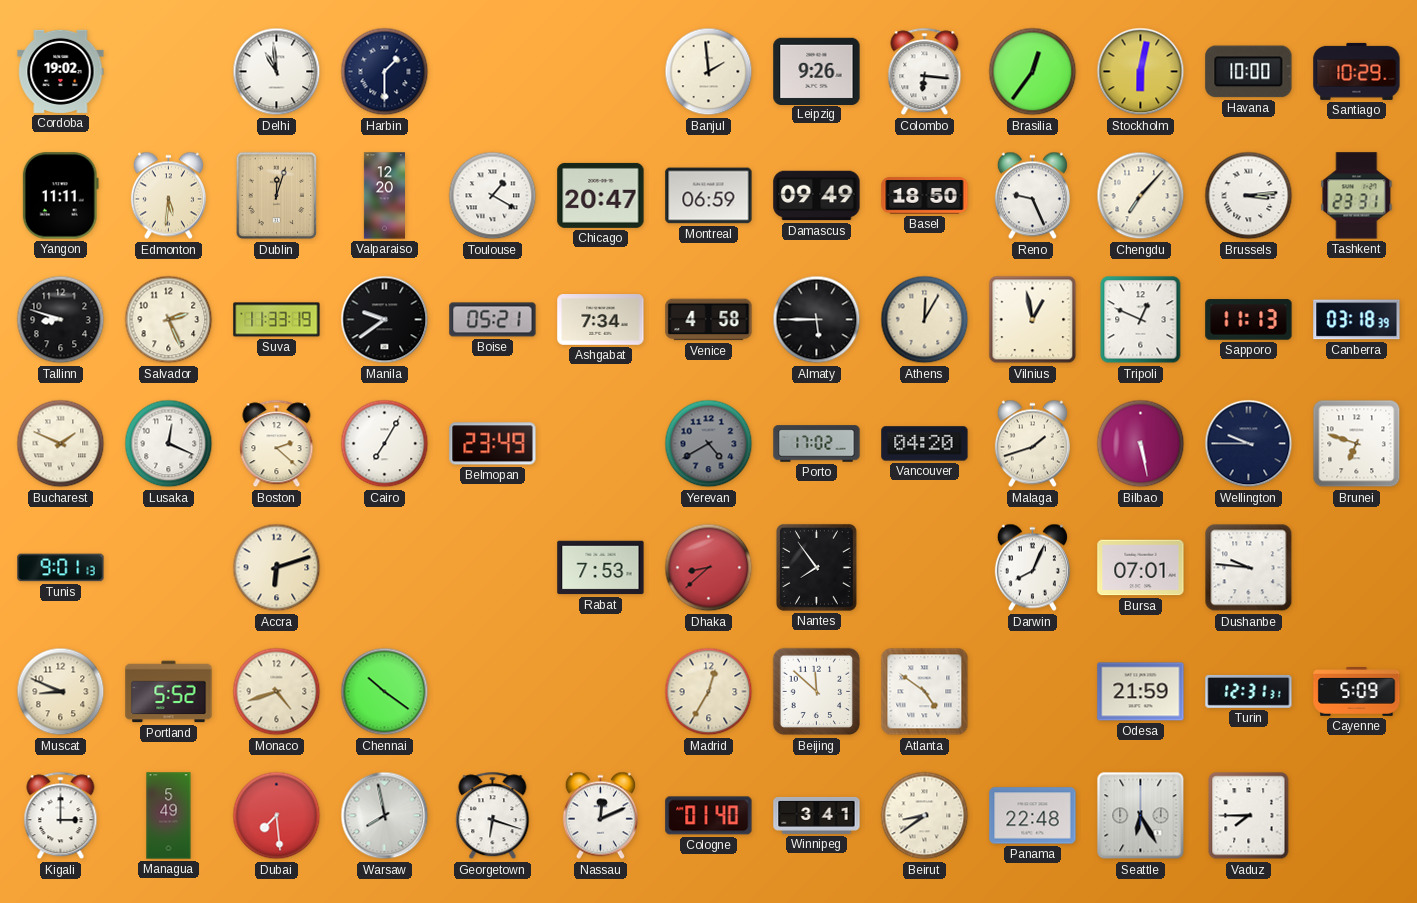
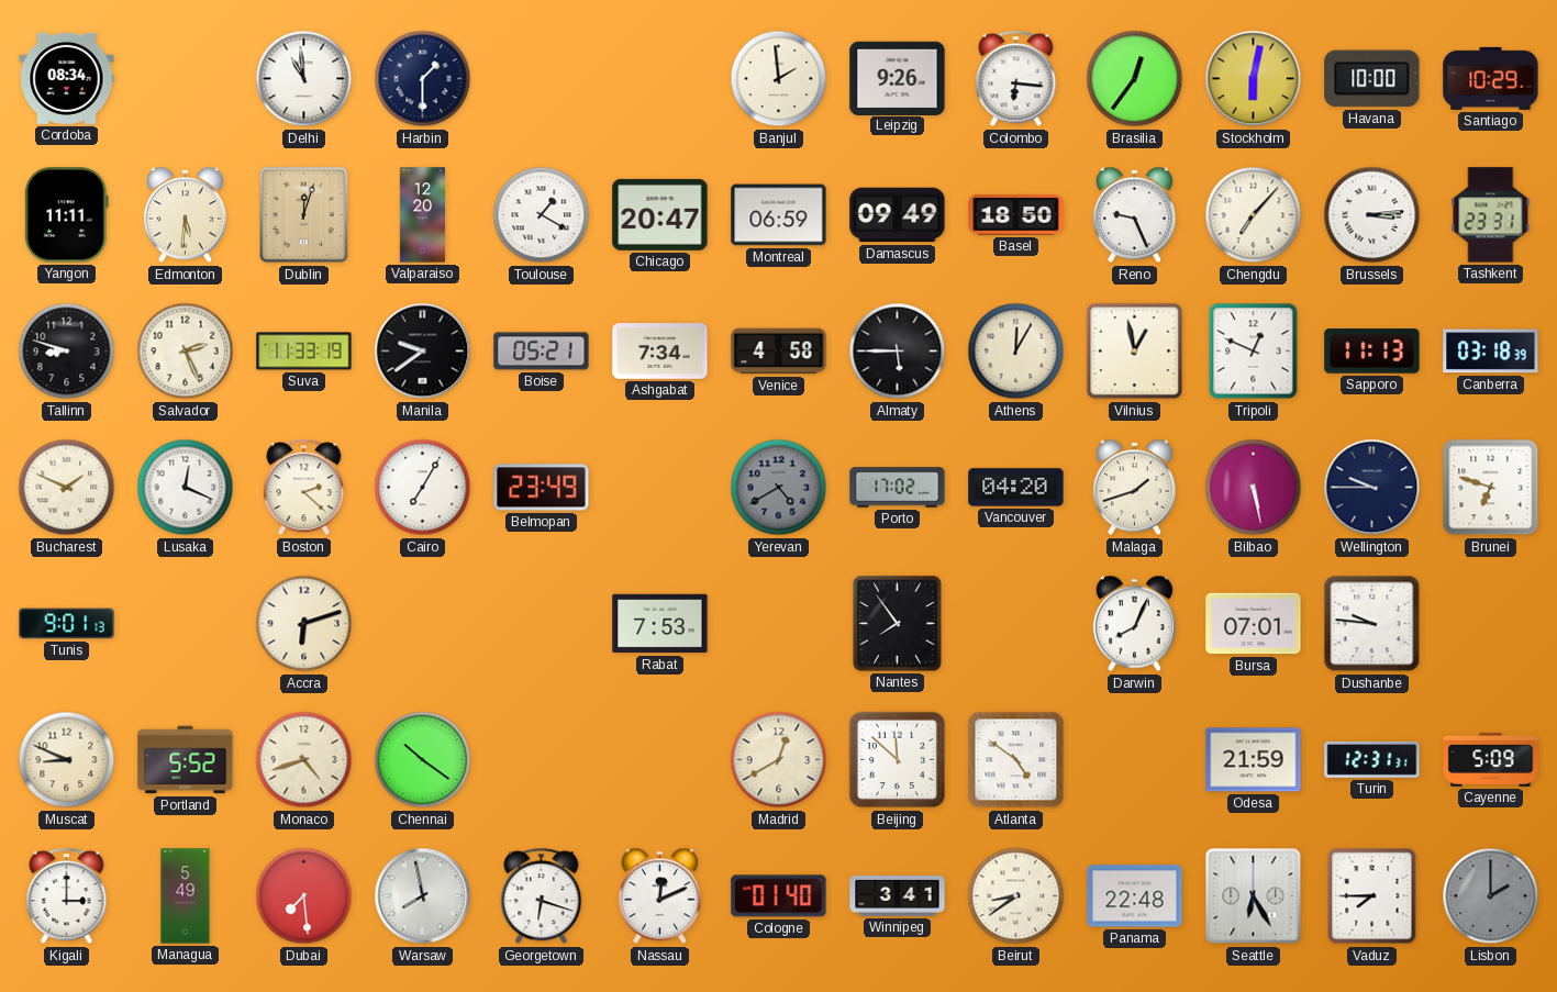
Cordoba: 19:02 -> 08:34 (67, 78)
Dhaka: 8:38 -> none (709, 568)
Madrid: 12:35 -> 12:40 (779, 760)
Lisbon: none -> 2:00 (1491, 896)
